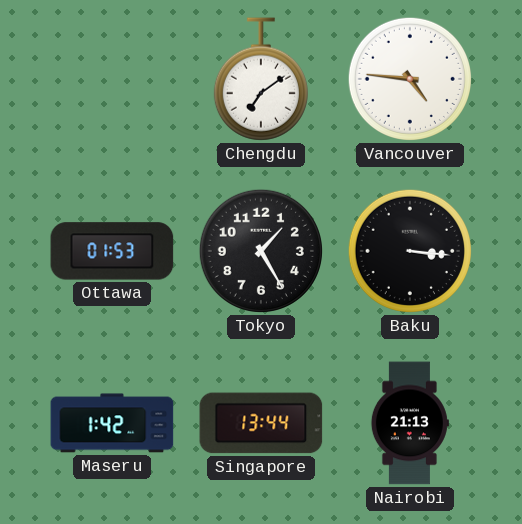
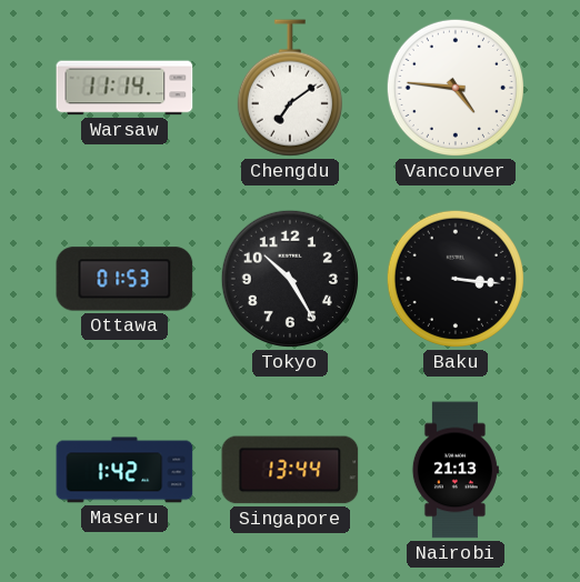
Warsaw: none -> 11:14 (124, 88)
Tokyo: 1:25 -> 10:25 (290, 279)
